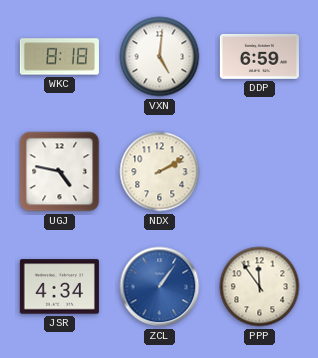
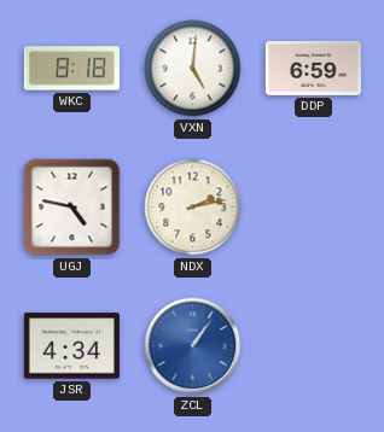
NDX: 2:10 -> 2:13 (193, 208)
PPP: 11:54 -> none (260, 287)
